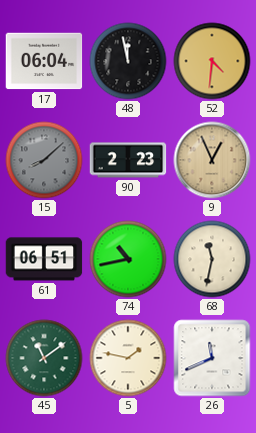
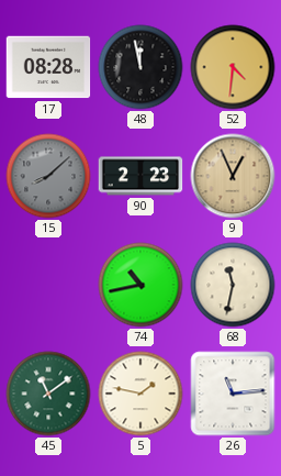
17: 06:04 -> 08:28 (48, 67)
61: 06:51 -> none (44, 259)
26: 11:41 -> 11:14 (233, 394)
